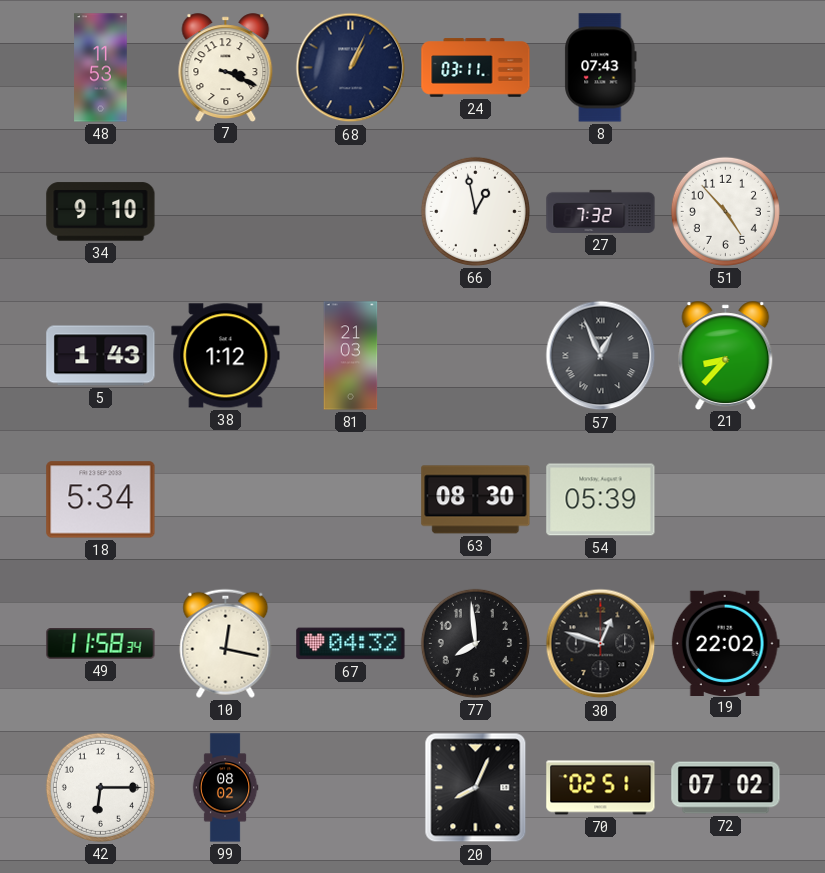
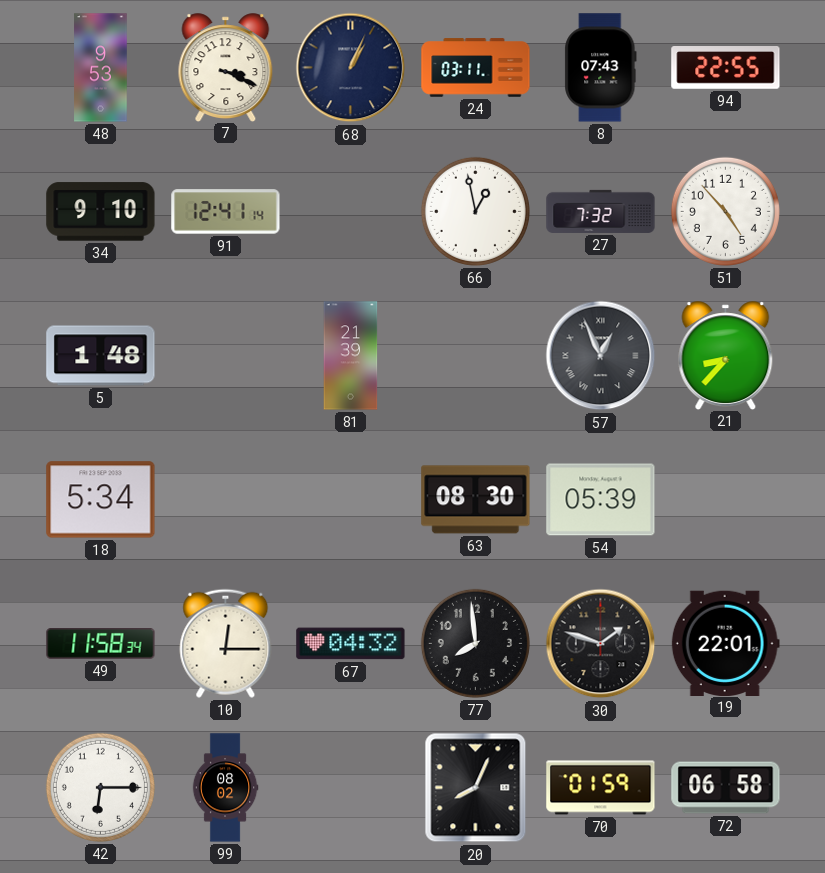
48: 11:53 -> 9:53 (101, 68)
94: none -> 22:55 (726, 68)
91: none -> 12:41 (226, 212)
5: 1:43 -> 1:48 (101, 356)
38: 1:12 -> none (226, 356)
81: 21:03 -> 21:39 (351, 356)
10: 12:17 -> 12:15 (226, 643)
30: 12:48 -> 1:48 (601, 644)
19: 22:02 -> 22:01 (725, 643)
70: 02:51 -> 01:59 (601, 788)
72: 07:02 -> 06:58 (726, 788)
